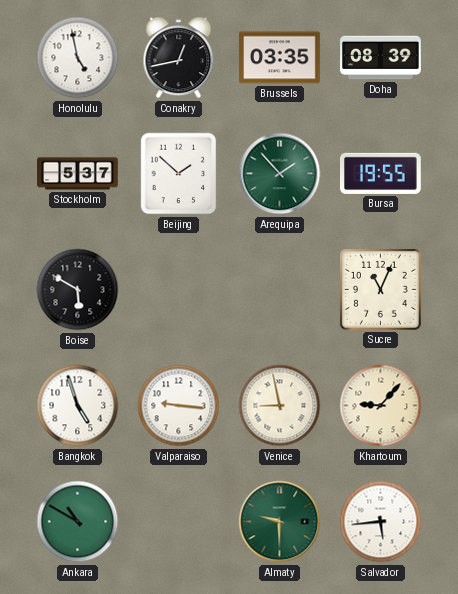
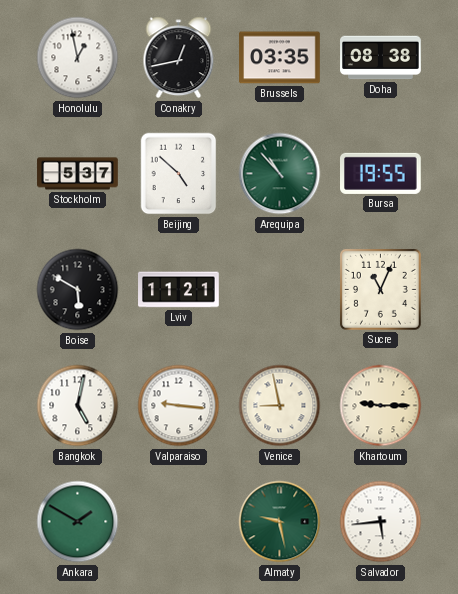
Honolulu: 4:58 -> 12:58 (78, 58)
Doha: 08:39 -> 08:38 (381, 58)
Beijing: 1:52 -> 4:52 (179, 174)
Arequipa: 1:53 -> 10:53 (280, 174)
Lviv: none -> 11:21 (179, 290)
Bangkok: 4:57 -> 5:02 (78, 406)
Khartoum: 9:07 -> 9:15 (381, 406)
Ankara: 10:50 -> 1:50 (78, 522)
Almaty: 9:30 -> 9:28 (280, 522)
